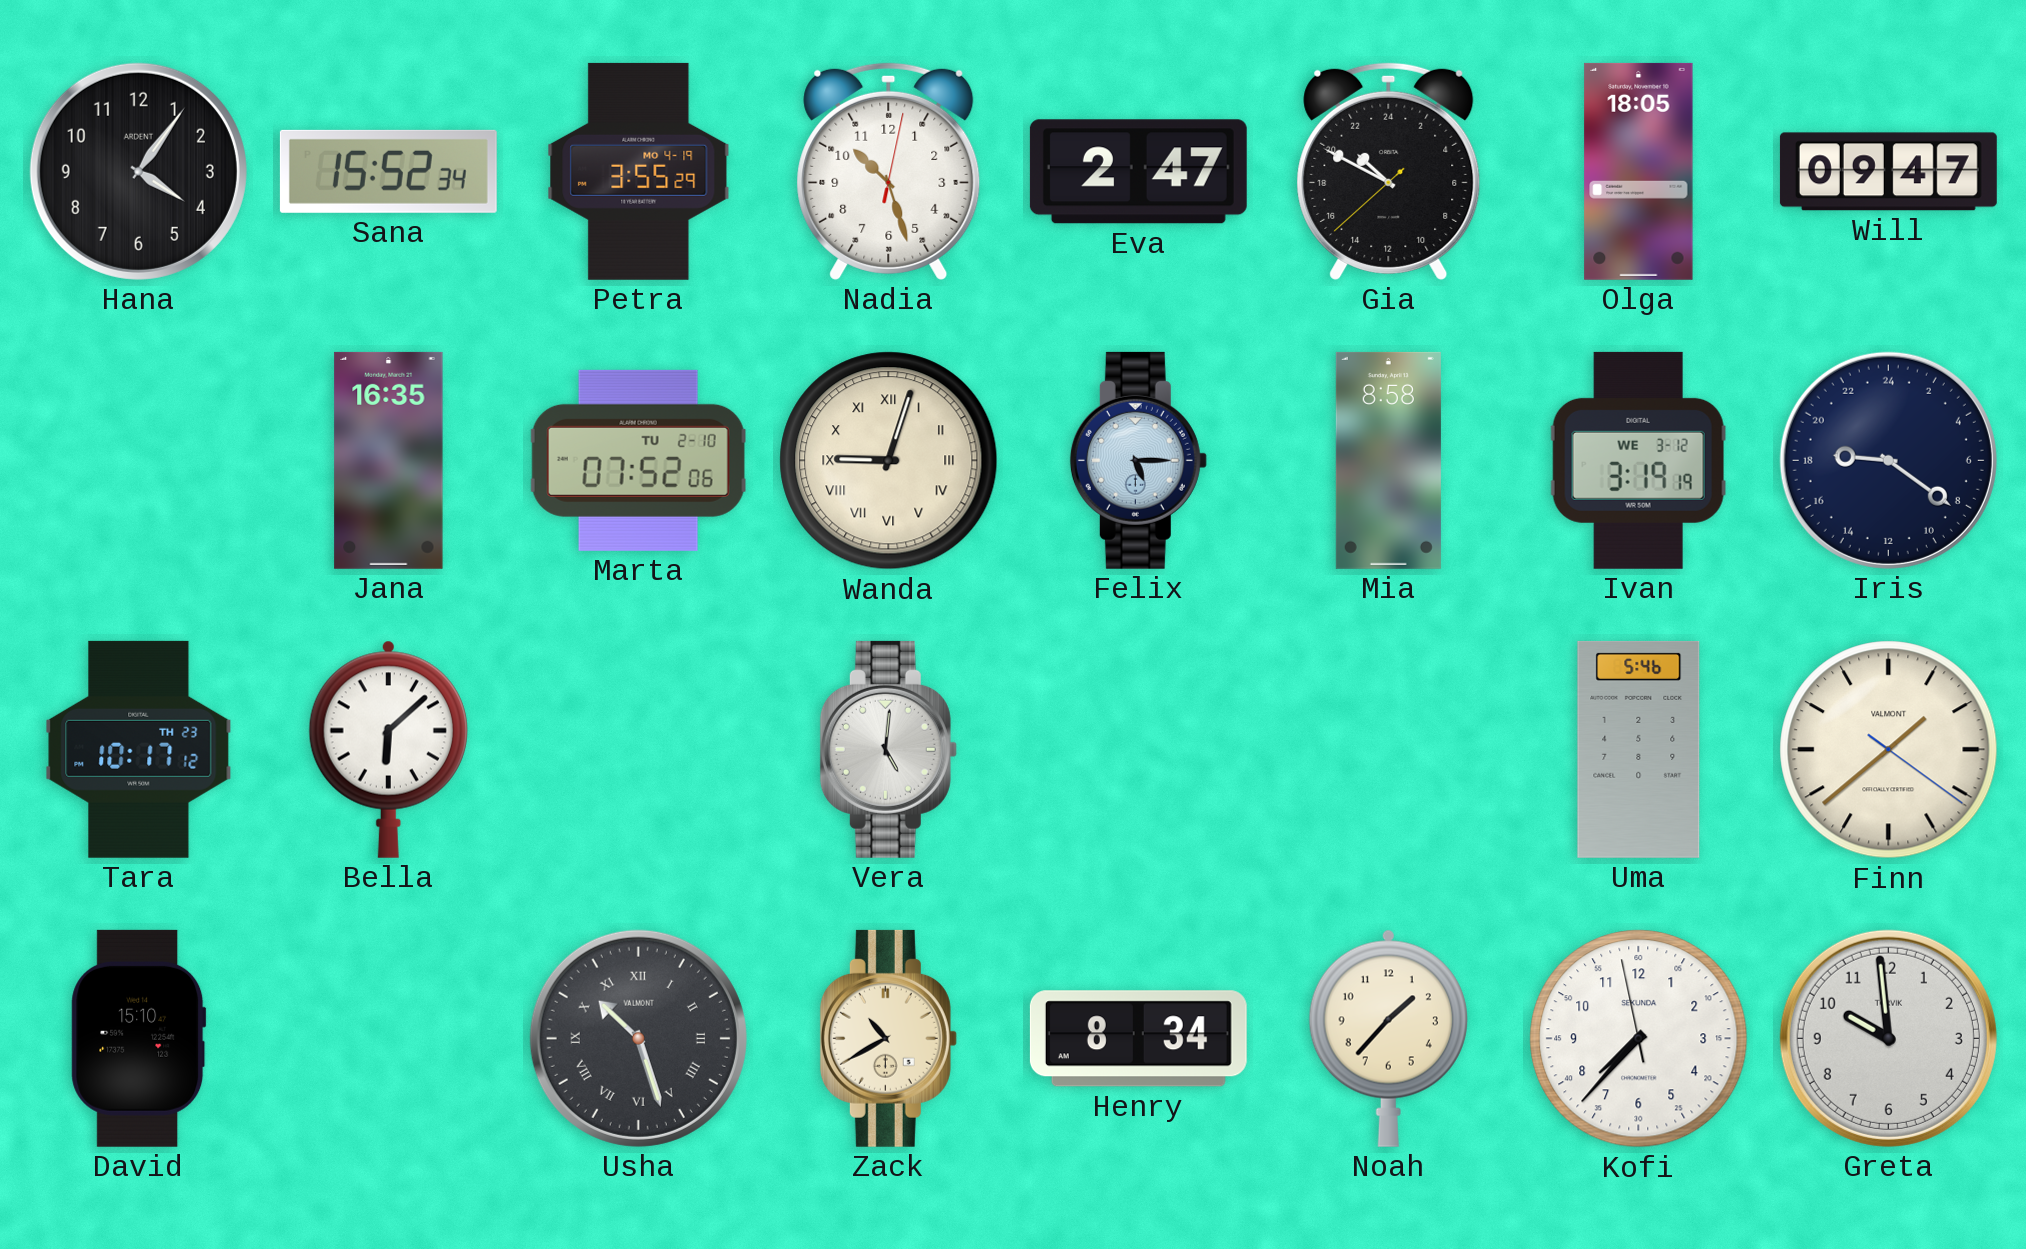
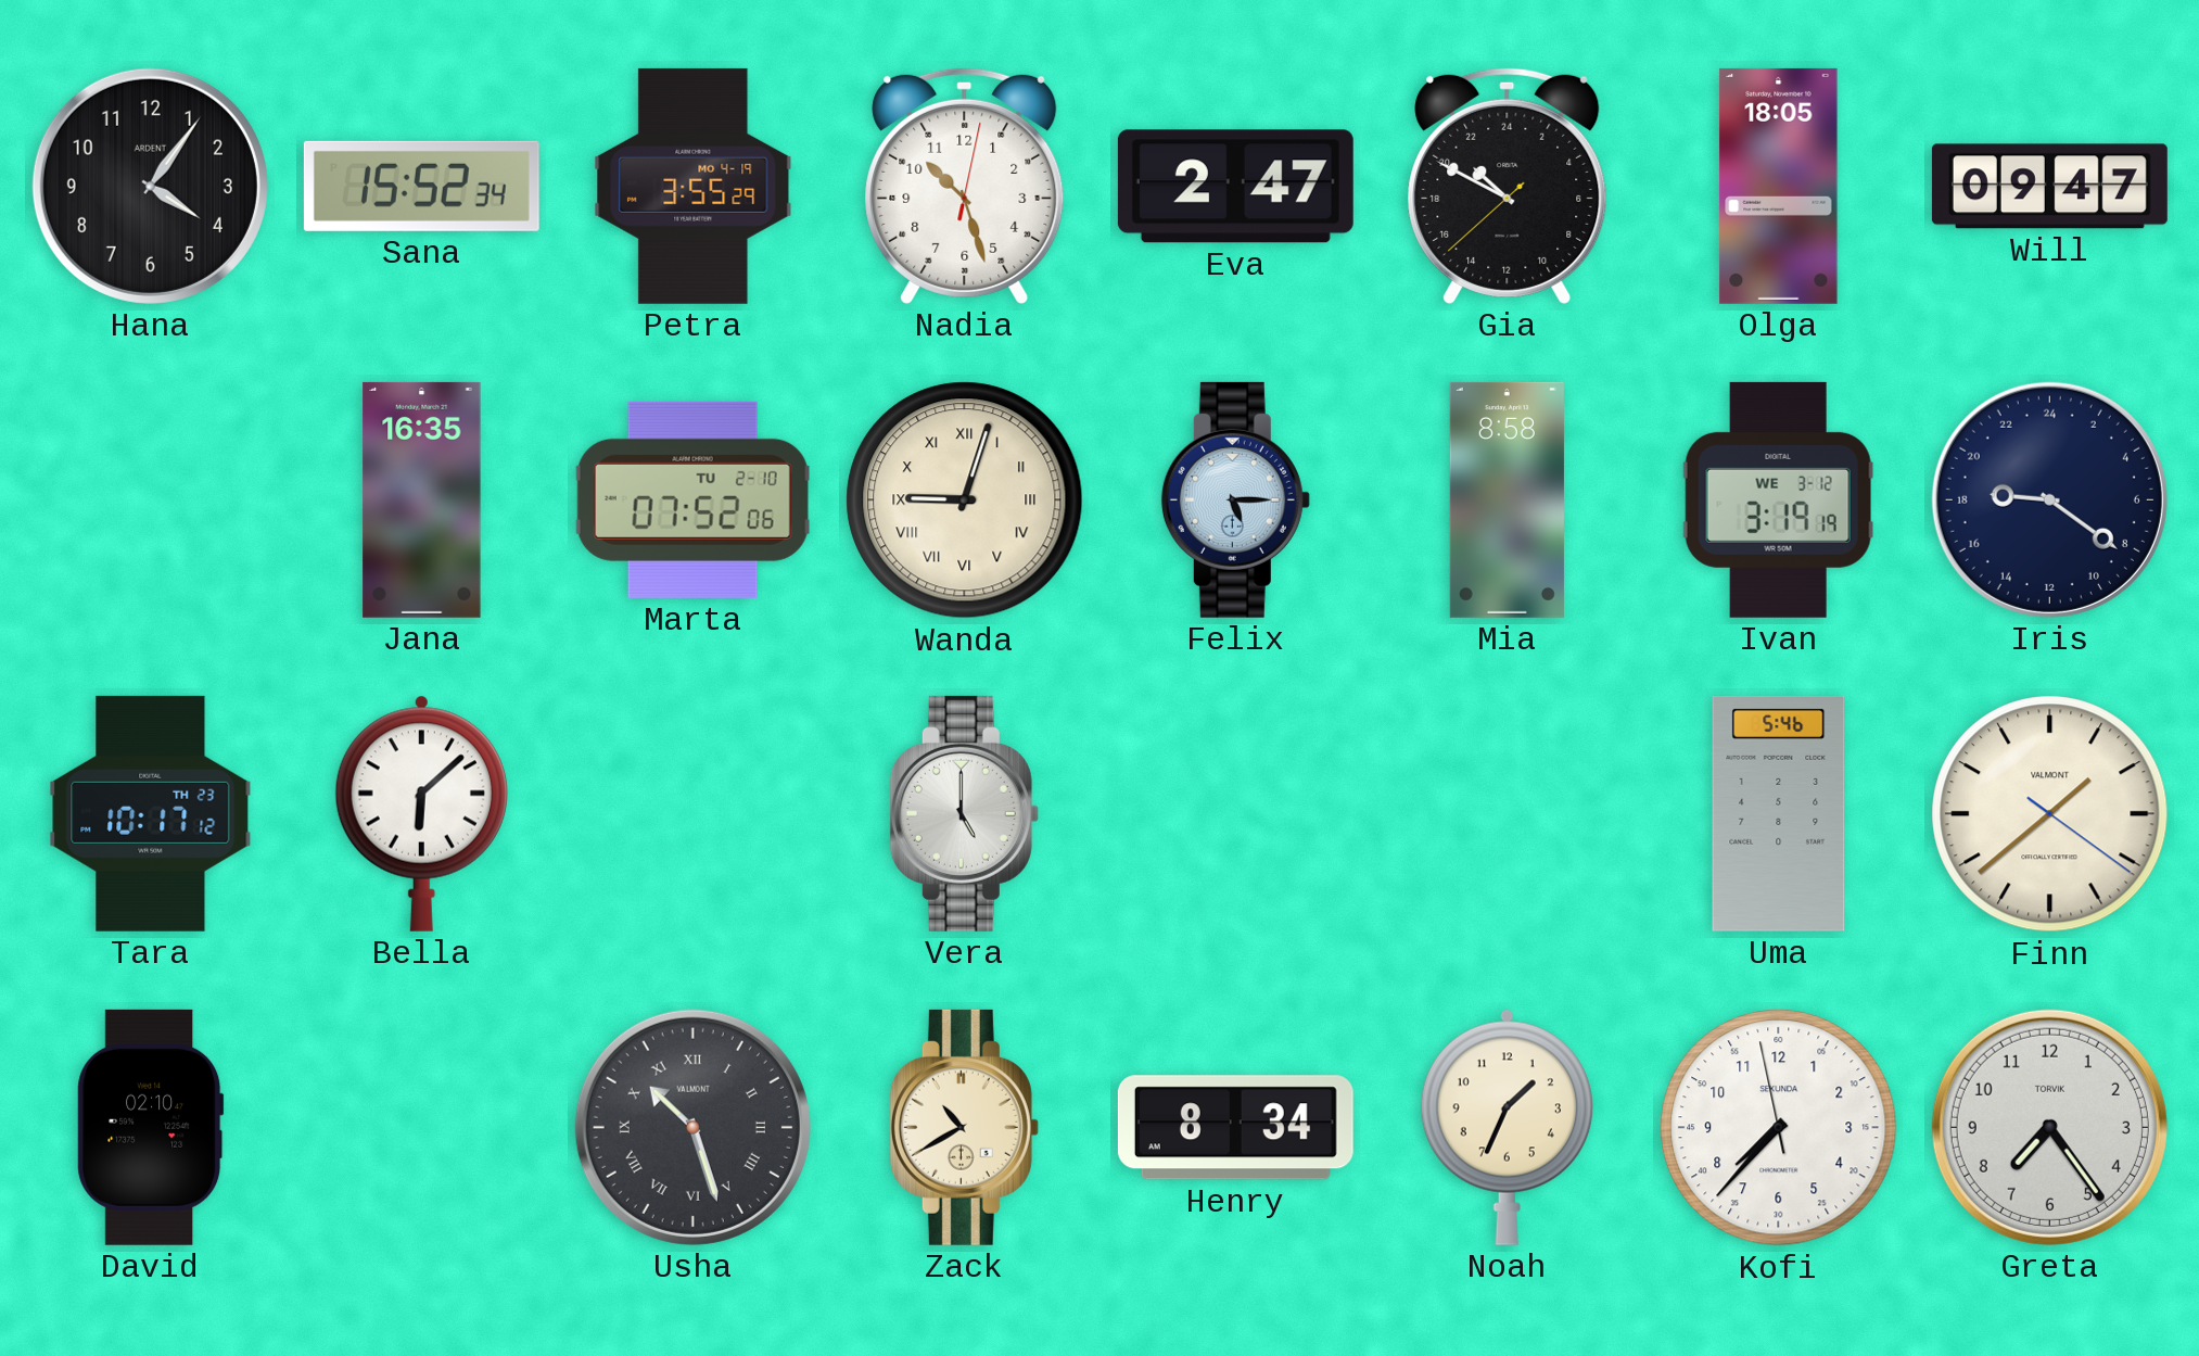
Vera: 5:01 -> 5:00 (964, 813)
David: 15:10 -> 02:10 (151, 1127)
Noah: 1:37 -> 1:34 (1507, 1127)
Greta: 9:59 -> 7:24 (2049, 1127)
